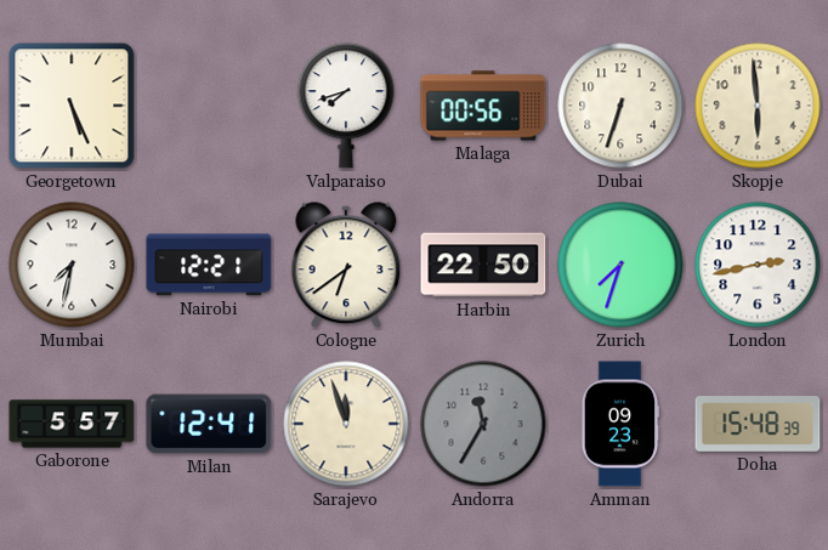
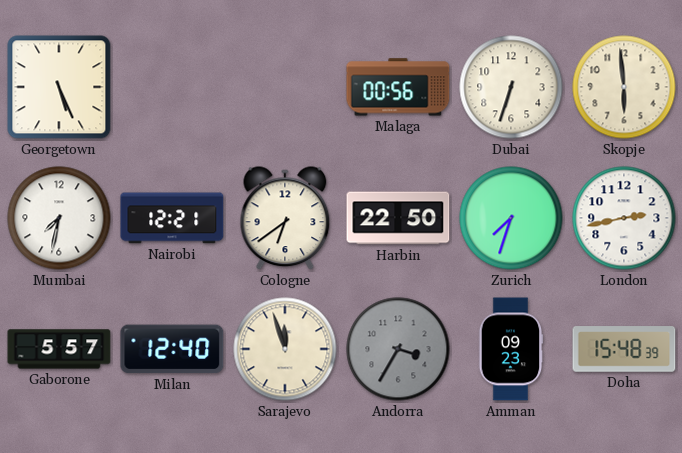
Valparaiso: 7:42 -> none (346, 106)
Milan: 12:41 -> 12:40 (172, 349)
Andorra: 11:35 -> 3:35 (398, 349)
